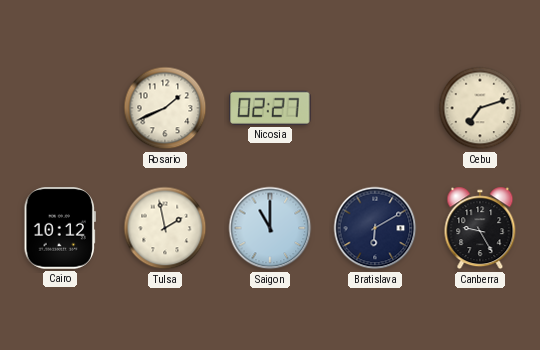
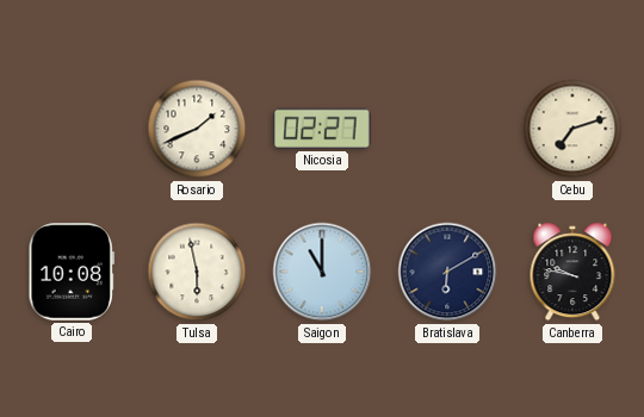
Cairo: 10:12 -> 10:08 (72, 272)
Tulsa: 1:58 -> 5:58 (197, 272)
Canberra: 9:25 -> 9:47 (572, 272)
